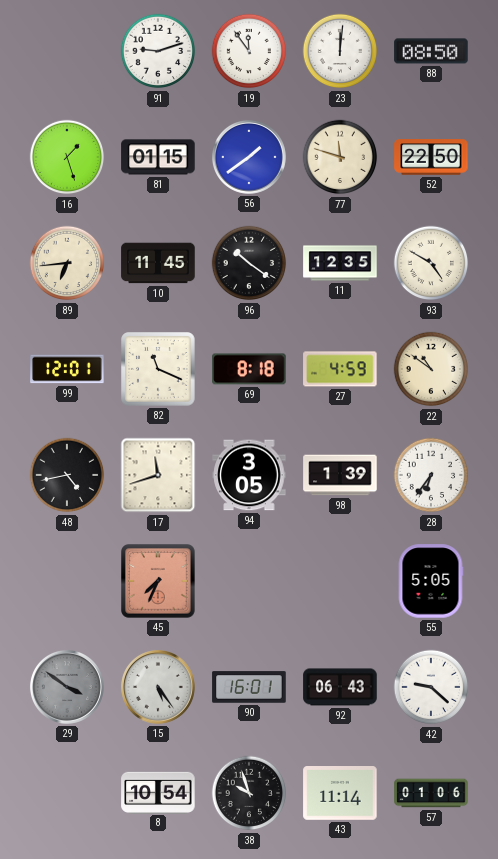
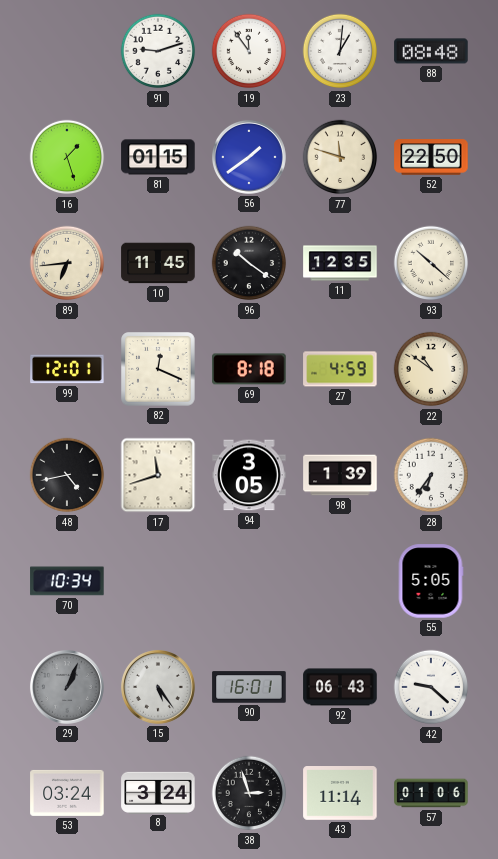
23: 12:01 -> 1:01 (340, 51)
88: 08:50 -> 08:48 (431, 51)
93: 4:50 -> 10:22 (431, 263)
82: 11:19 -> 12:19 (158, 369)
70: none -> 10:34 (67, 581)
45: 7:34 -> none (159, 582)
29: 3:51 -> 1:04 (67, 687)
53: none -> 03:24 (67, 793)
8: 10:54 -> 3:24 (158, 792)
38: 9:57 -> 2:57 (249, 793)
